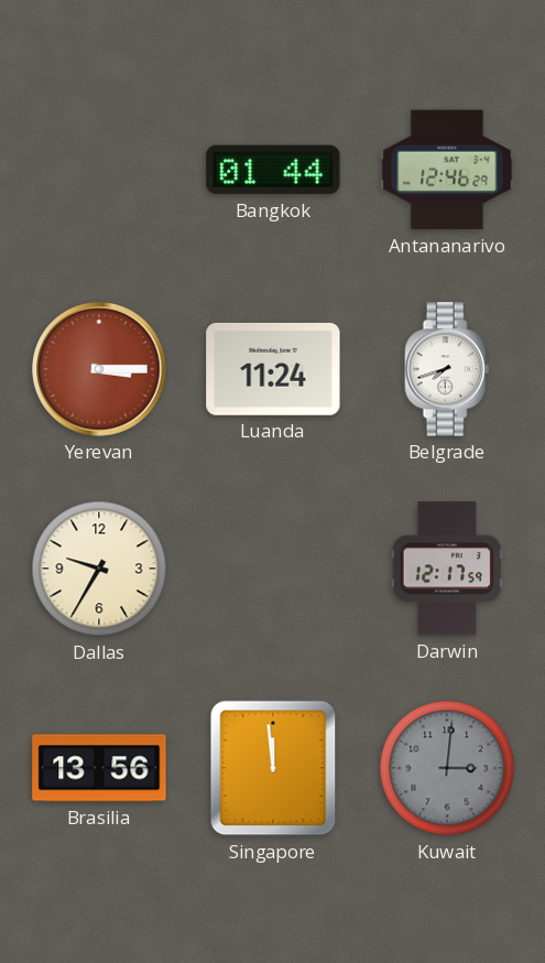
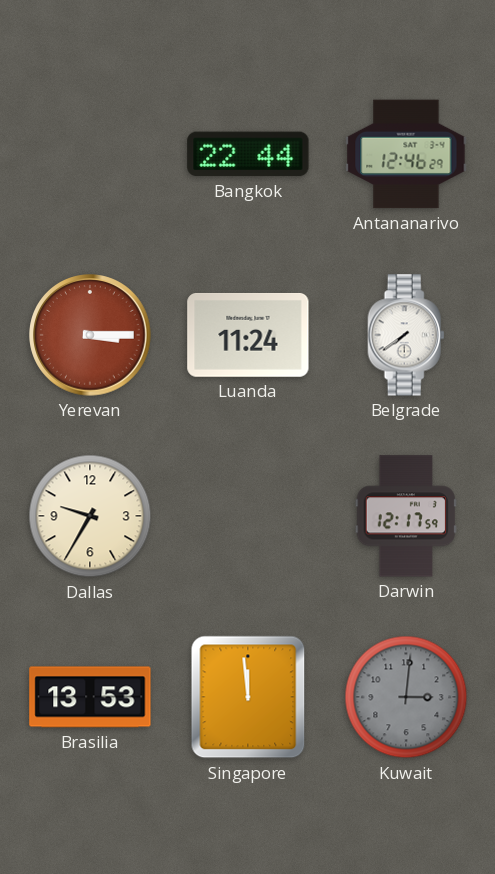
Bangkok: 01:44 -> 22:44 (248, 154)
Belgrade: 7:42 -> 7:39 (406, 335)
Brasilia: 13:56 -> 13:53 (90, 697)
